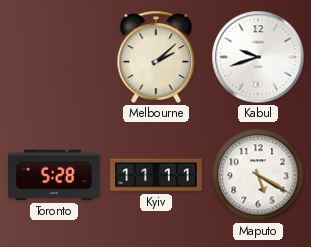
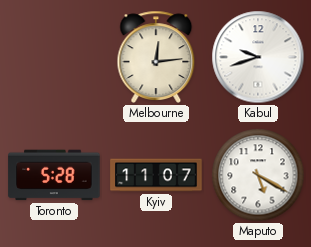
Melbourne: 2:08 -> 12:14 (156, 57)
Kyiv: 11:11 -> 11:07 (156, 175)
